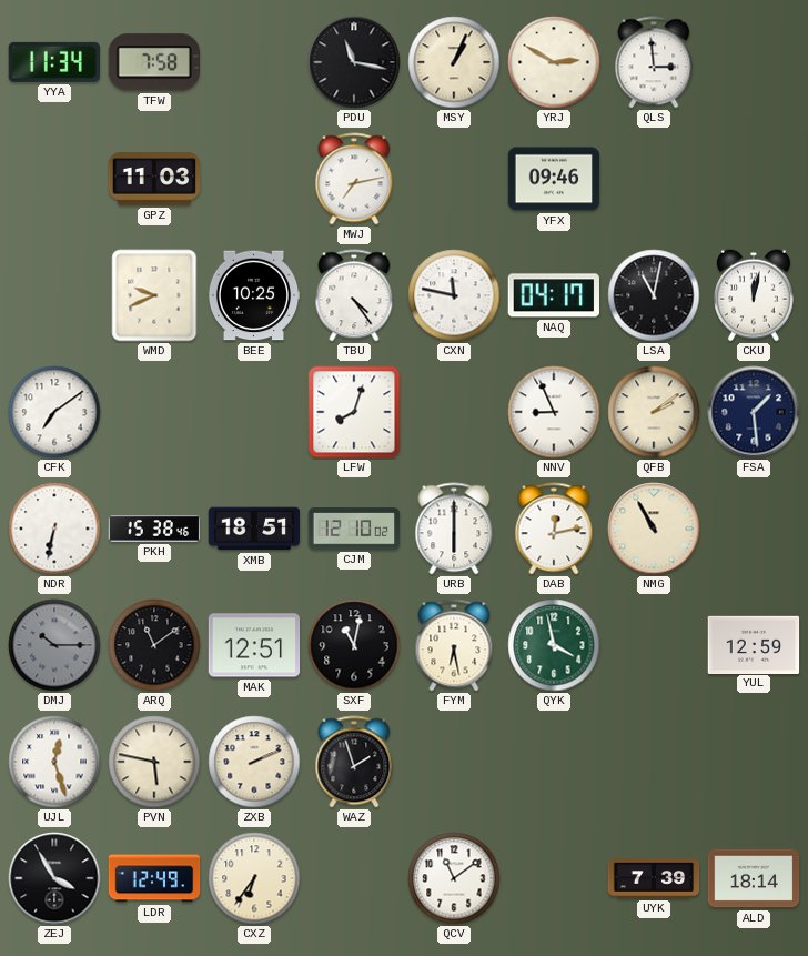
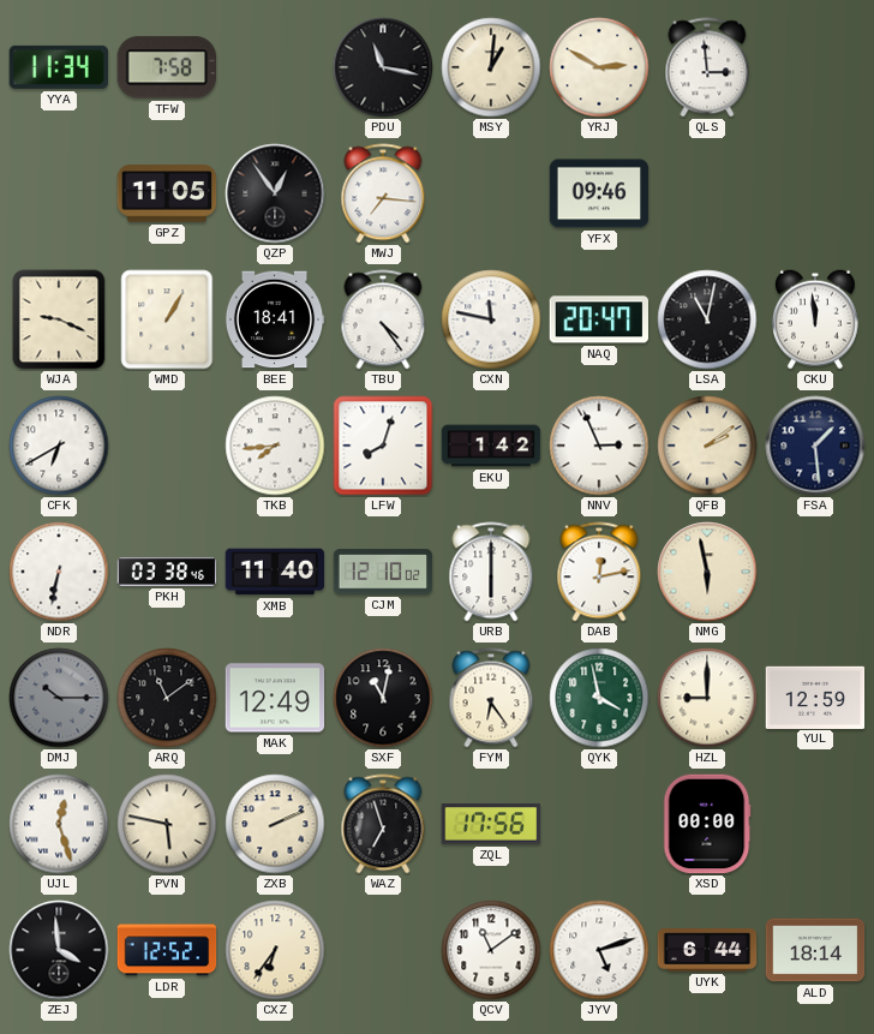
MSY: 1:04 -> 1:01 (491, 67)
GPZ: 11:03 -> 11:05 (167, 193)
QZP: none -> 12:54 (275, 193)
MWJ: 7:13 -> 7:16 (383, 193)
WJA: none -> 9:19 (59, 319)
WMD: 9:41 -> 1:05 (167, 319)
BEE: 10:25 -> 18:41 (275, 319)
NAQ: 04:17 -> 20:47 (598, 319)
CKU: 12:02 -> 11:59 (815, 319)
CFK: 7:09 -> 6:40 (59, 446)
TKB: none -> 7:44 (275, 446)
EKU: none -> 1:42 (491, 446)
NNV: 8:56 -> 2:56 (599, 446)
PKH: 15:38 -> 03:38 (167, 572)
XMB: 18:51 -> 11:40 (275, 572)
NMG: 10:55 -> 5:58 (707, 572)
MAK: 12:51 -> 12:49 (275, 698)
FYM: 6:28 -> 6:24 (491, 698)
HZL: none -> 9:00 (707, 698)
WAZ: 1:57 -> 6:57 (383, 824)
ZQL: none -> 17:56 (490, 824)
XSD: none -> 00:00 (707, 824)
ZEJ: 3:55 -> 3:59 (59, 950)
LDR: 12:49 -> 12:52 (167, 950)
JYV: none -> 5:12 (599, 950)
UYK: 7:39 -> 6:44 (707, 950)
